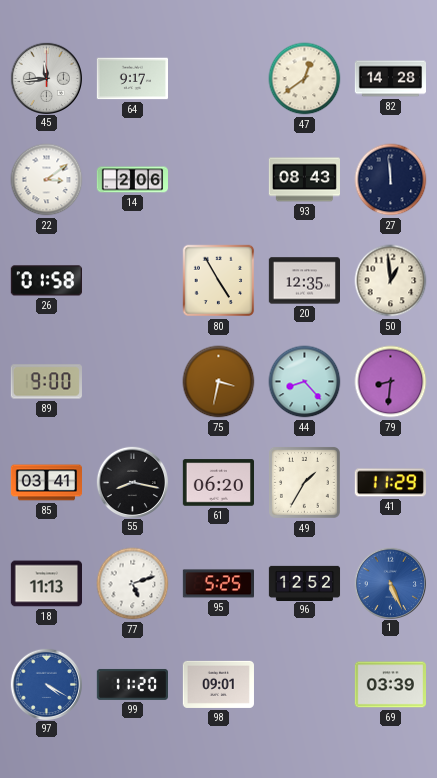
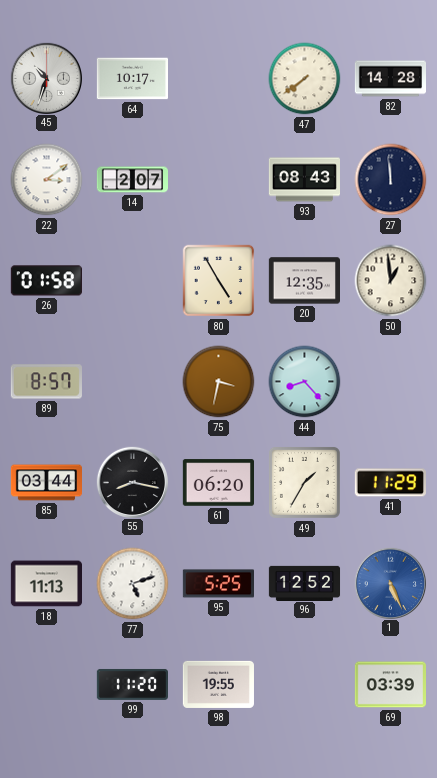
45: 11:44 -> 10:33 (46, 78)
64: 9:17 -> 10:17 (132, 79)
47: 12:39 -> 7:39 (305, 79)
14: 2:06 -> 2:07 (132, 180)
89: 9:00 -> 8:57 (46, 382)
79: 8:31 -> none (391, 382)
85: 03:41 -> 03:44 (47, 483)
97: 4:20 -> none (46, 684)
98: 09:01 -> 19:55 (218, 684)
